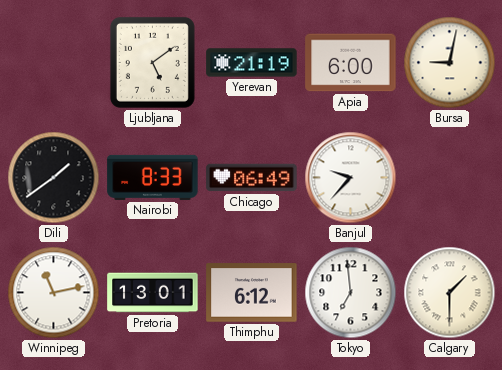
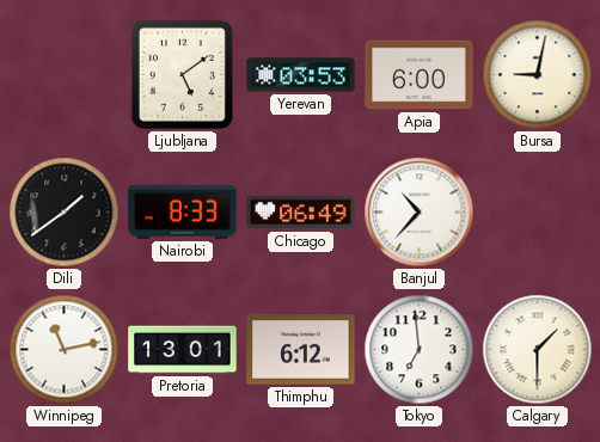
Yerevan: 21:19 -> 03:53 (301, 75)
Banjul: 9:37 -> 10:37 (420, 213)
